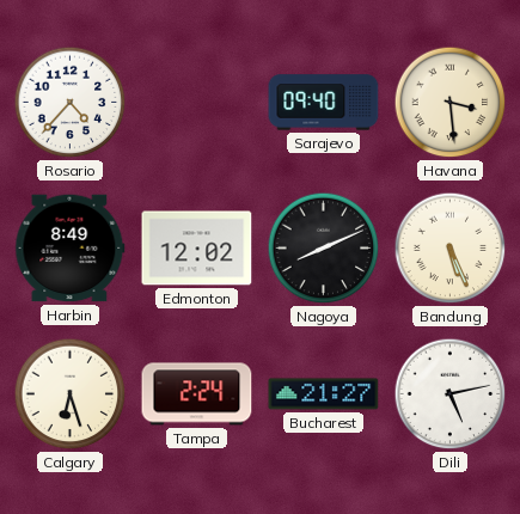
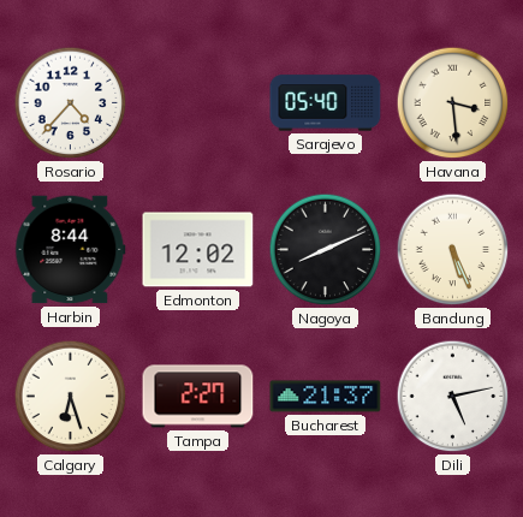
Sarajevo: 09:40 -> 05:40 (326, 103)
Harbin: 8:49 -> 8:44 (71, 250)
Tampa: 2:24 -> 2:27 (198, 397)
Bucharest: 21:27 -> 21:37 (326, 397)
